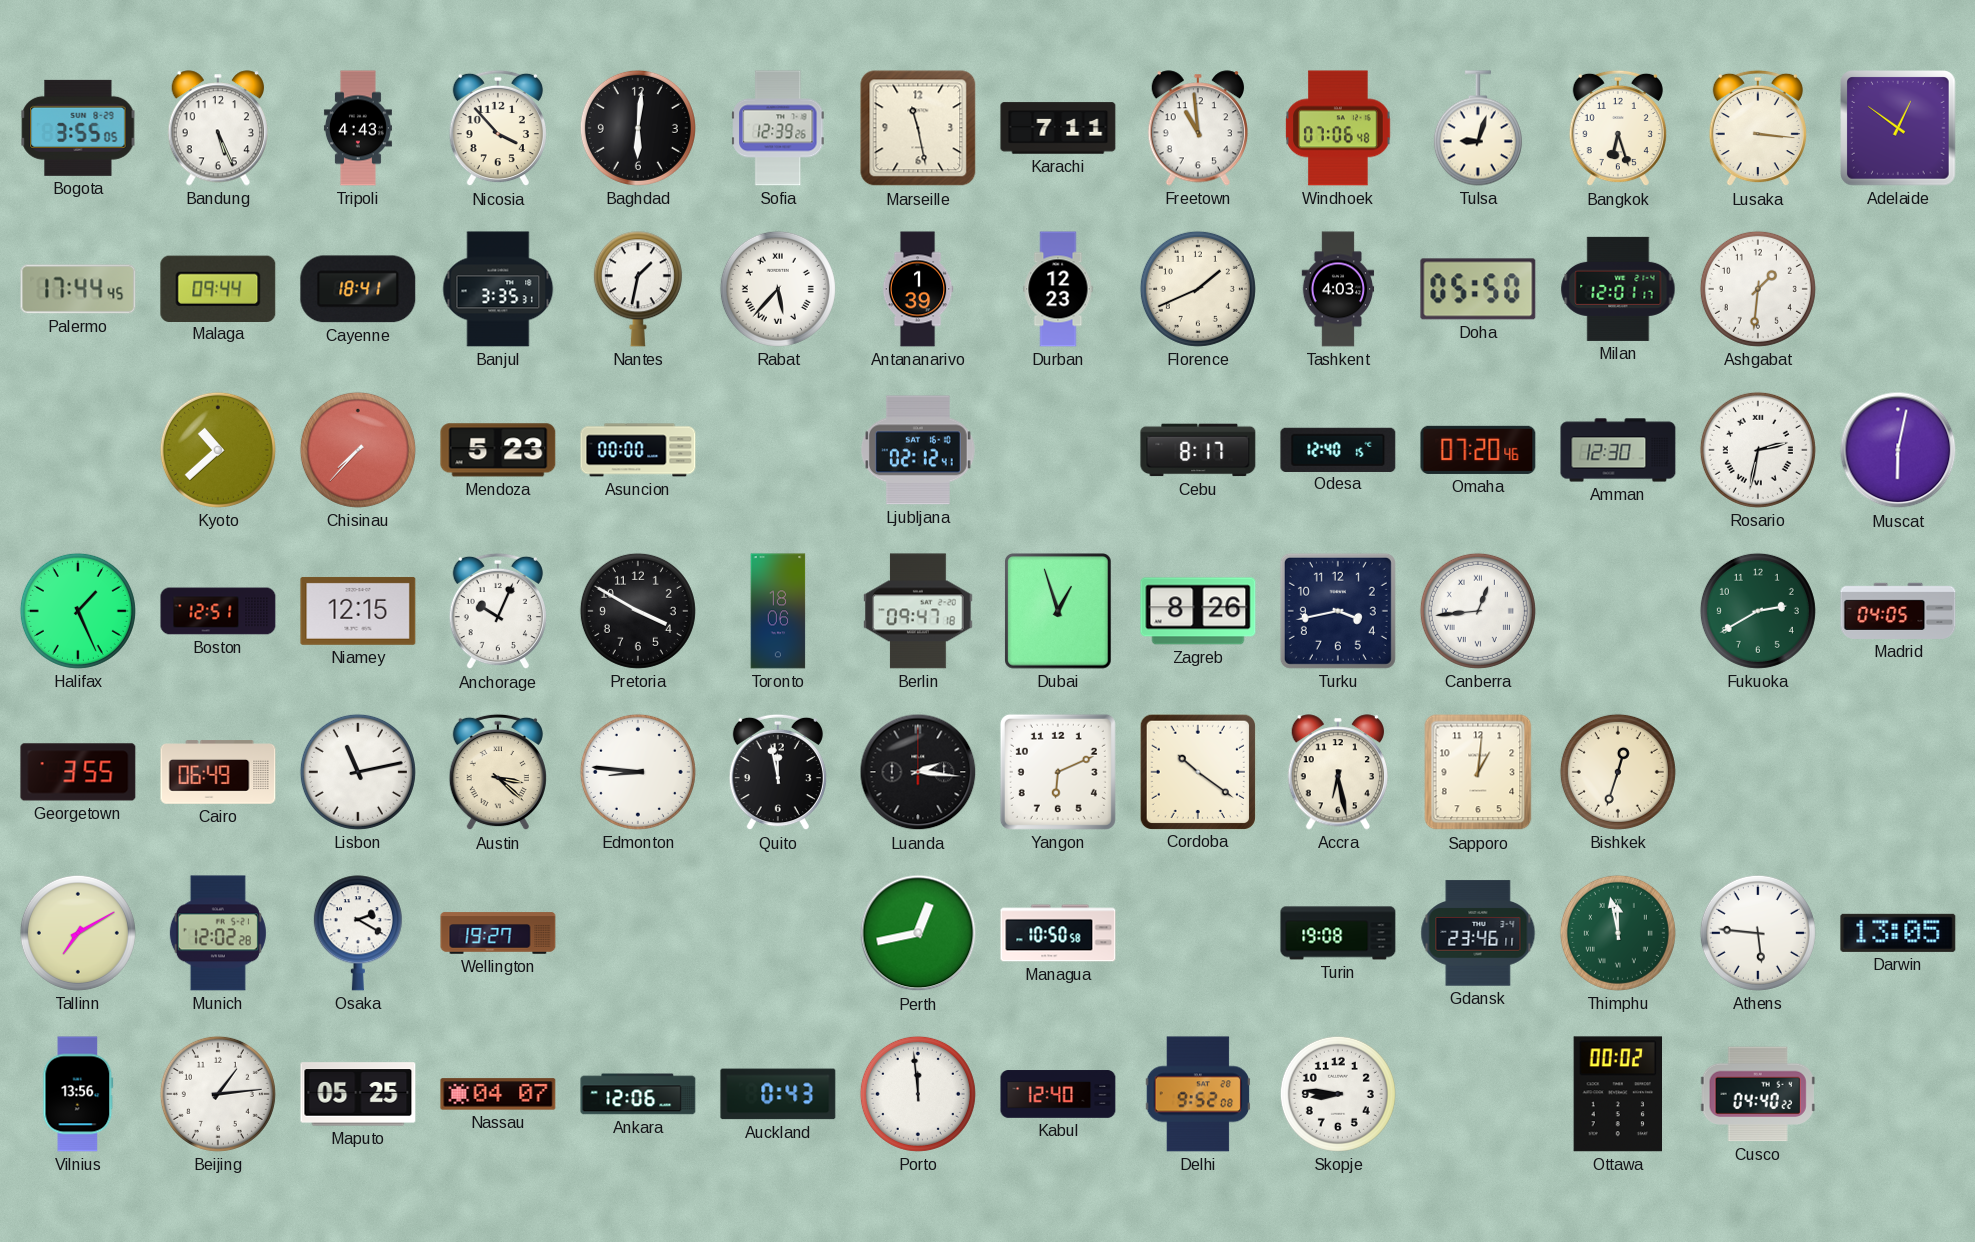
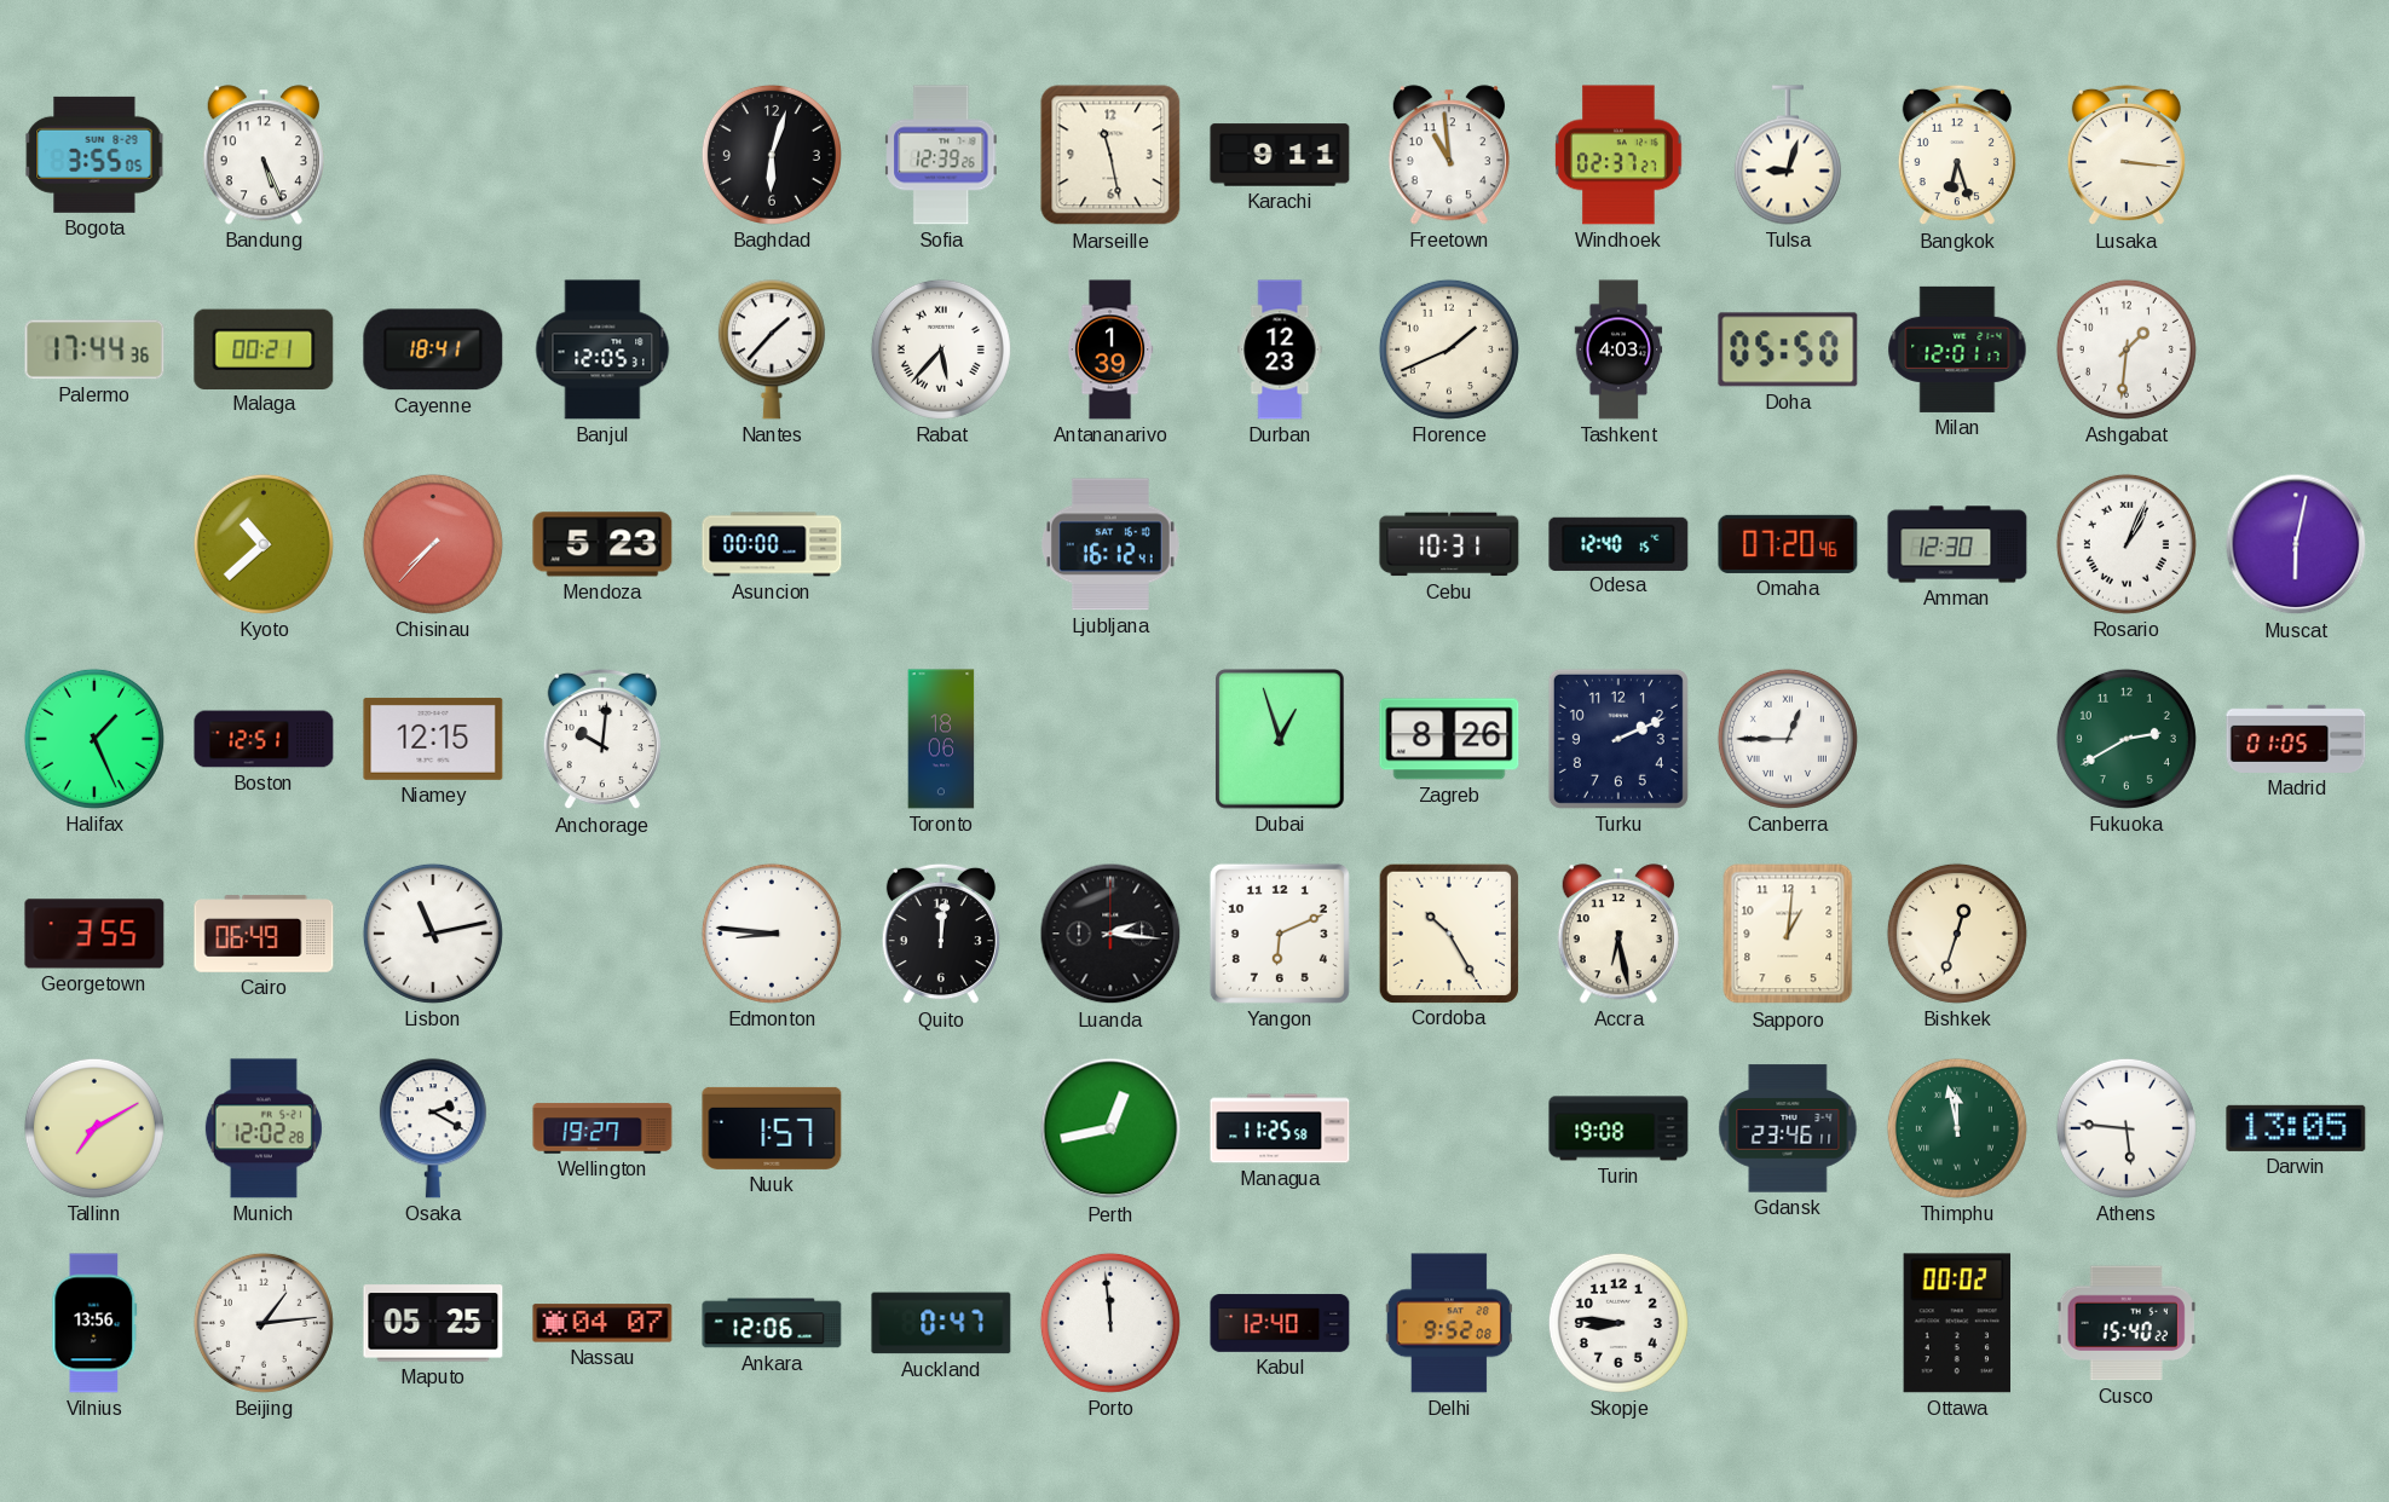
Tripoli: 4:43 -> none (358, 128)
Nicosia: 3:53 -> none (498, 128)
Baghdad: 6:01 -> 6:03 (772, 155)
Karachi: 7:11 -> 9:11 (1280, 155)
Windhoek: 07:06 -> 02:37 (1618, 155)
Adelaide: 12:51 -> none (1899, 129)
Palermo: 17:44:45 -> 17:44:36 (94, 349)
Malaga: 09:44 -> 00:21 (264, 348)
Banjul: 3:35 -> 12:05 (602, 349)
Nantes: 1:32 -> 1:37 (772, 349)
Ljubljana: 02:12 -> 16:12 (1110, 544)
Cebu: 8:17 -> 10:31 (1449, 544)
Rosario: 2:32 -> 1:04 (2127, 544)
Anchorage: 10:04 -> 10:01 (602, 739)
Pretoria: 3:50 -> none (638, 611)
Berlin: 09:47 -> none (918, 611)
Turku: 3:43 -> 2:11 (1618, 739)
Canberra: 12:44 -> 12:45 (1788, 739)
Madrid: 04:05 -> 01:05 (2296, 739)
Austin: 3:22 -> none (498, 772)
Quito: 11:58 -> 12:01 (941, 934)
Cordoba: 10:21 -> 10:25 (1448, 932)
Nuuk: none -> 1:57 (772, 1128)
Managua: 10:50 -> 11:25 (1280, 1128)
Auckland: 0:43 -> 0:47 (941, 1323)
Cusco: 04:40 -> 15:40 (2127, 1323)
